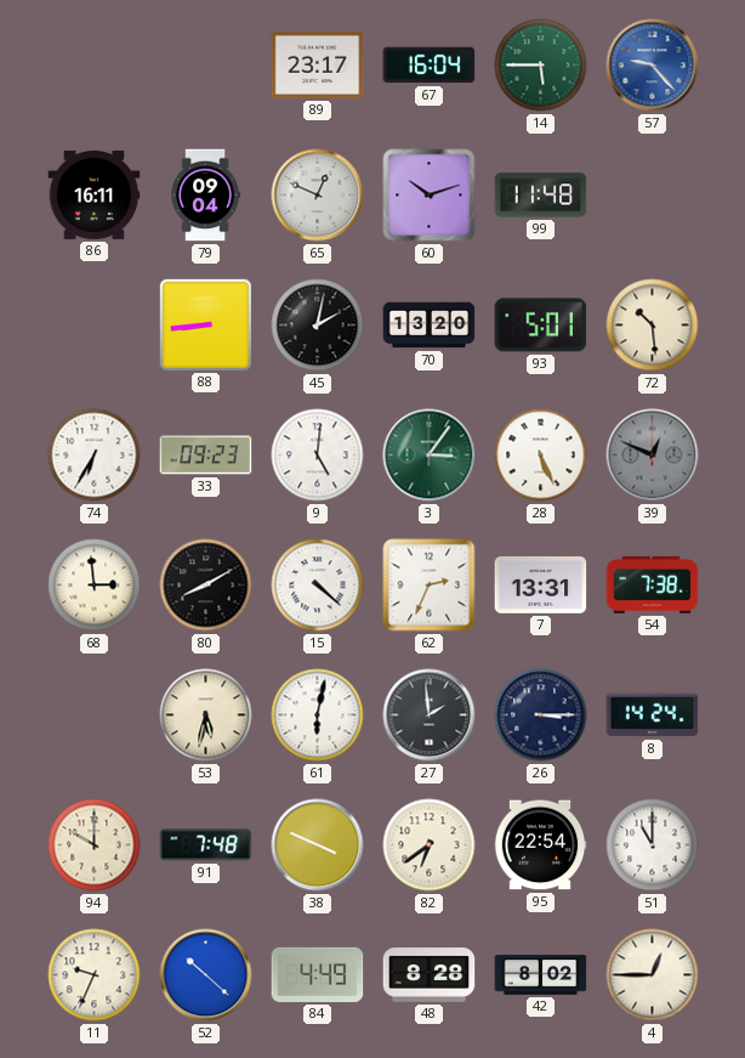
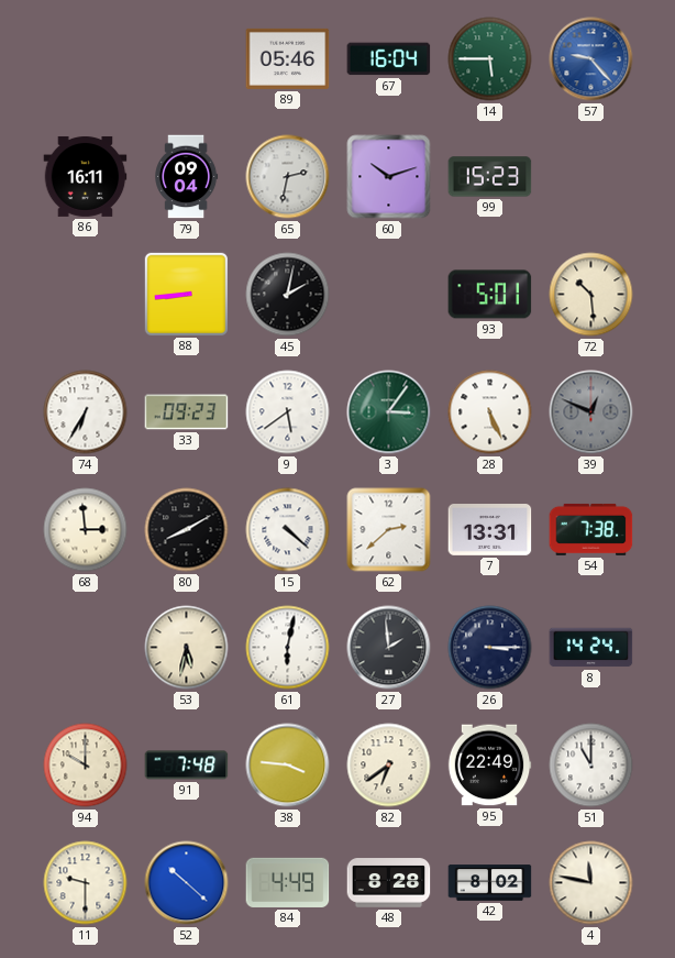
89: 23:17 -> 05:46 (288, 58)
65: 12:49 -> 2:32 (288, 177)
99: 11:48 -> 15:23 (490, 177)
70: 13:20 -> none (430, 326)
9: 5:01 -> 5:39 (288, 412)
62: 2:34 -> 2:38 (389, 530)
38: 3:49 -> 3:46 (288, 766)
95: 22:54 -> 22:49 (489, 766)
11: 9:34 -> 9:30 (86, 883)
4: 12:45 -> 11:47 (591, 883)
